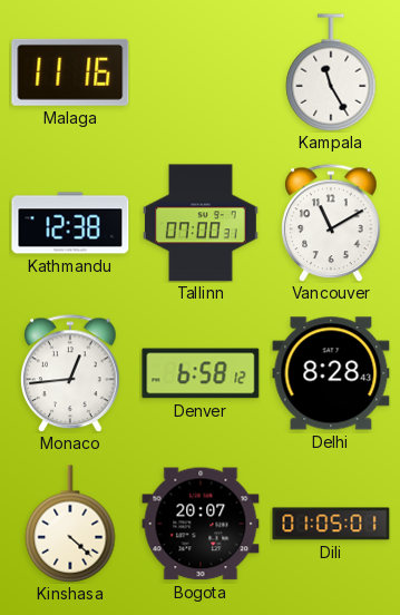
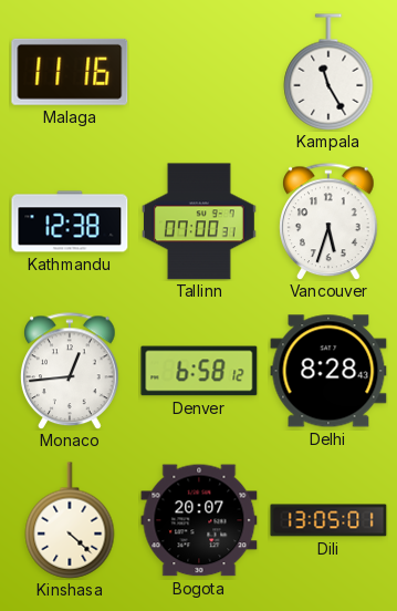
Vancouver: 11:10 -> 5:33 (328, 221)
Dili: 01:05 -> 13:05 (328, 520)
